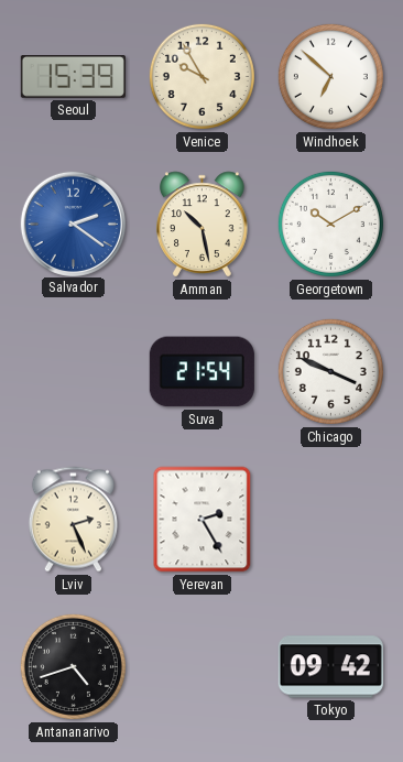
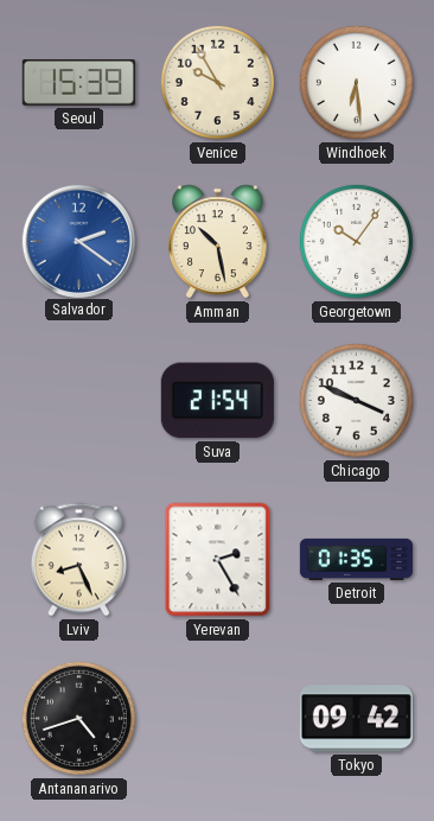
Windhoek: 6:52 -> 6:29 (356, 82)
Georgetown: 10:10 -> 10:06 (356, 241)
Lviv: 2:26 -> 8:26 (78, 560)
Detroit: none -> 01:35 (356, 559)
